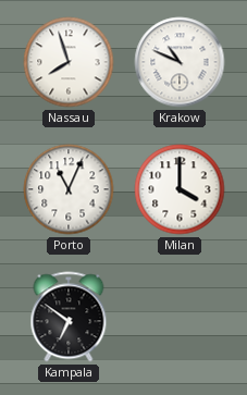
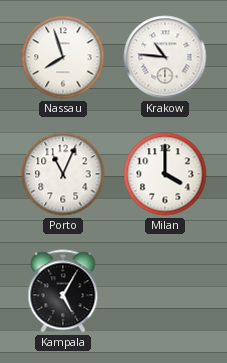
Krakow: 10:49 -> 10:46 (165, 57)
Kampala: 6:51 -> 5:05 (63, 291)
